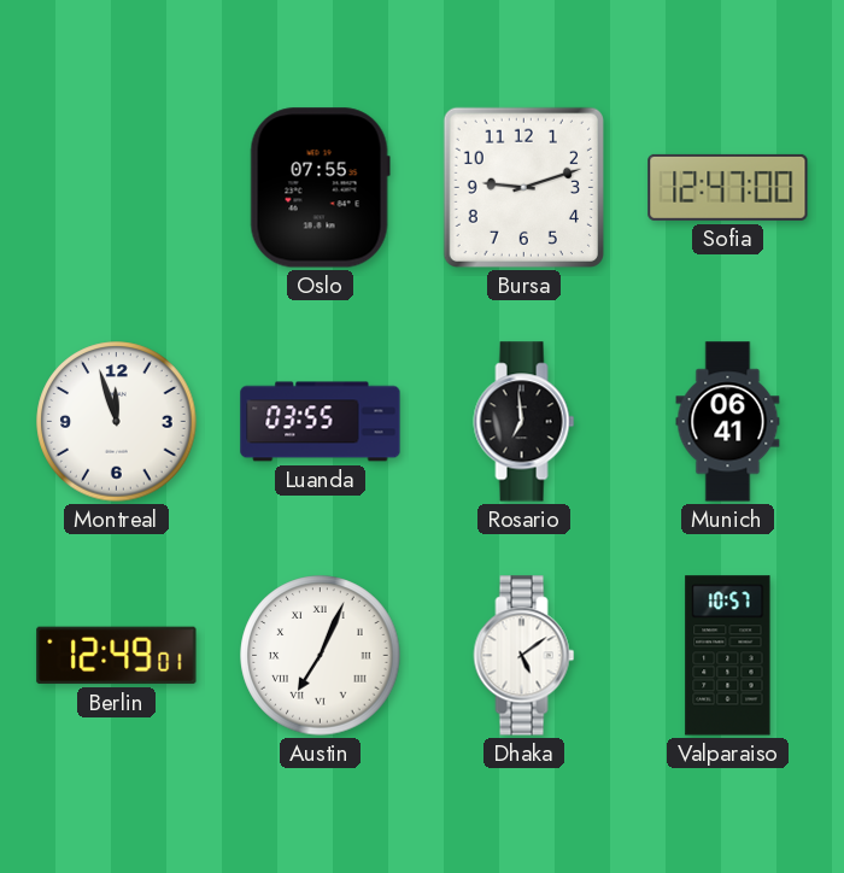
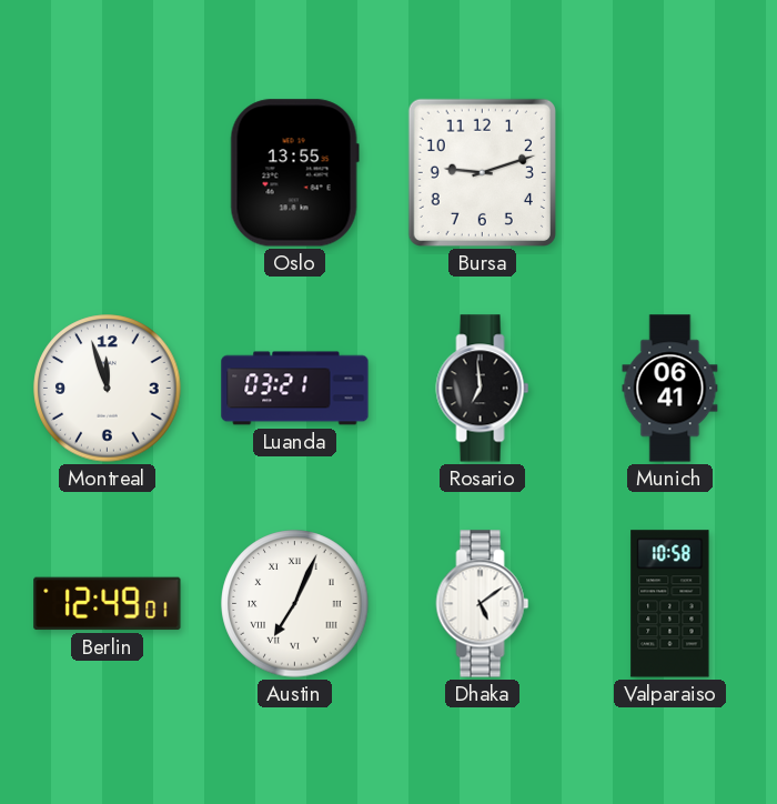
Oslo: 07:55 -> 13:55 (294, 173)
Sofia: 12:47 -> none (728, 187)
Luanda: 03:55 -> 03:21 (295, 389)
Valparaiso: 10:57 -> 10:58 (670, 604)
